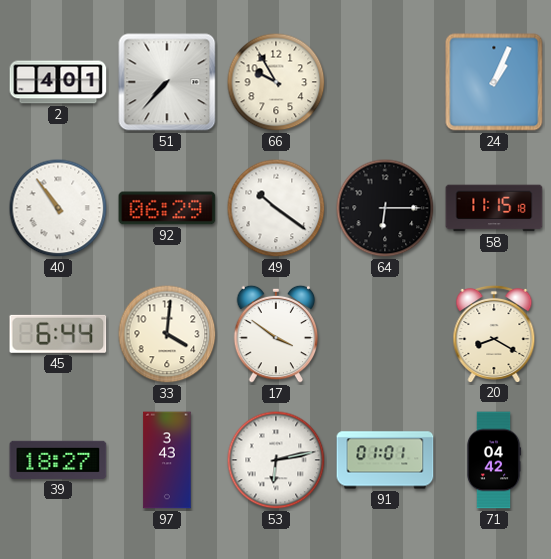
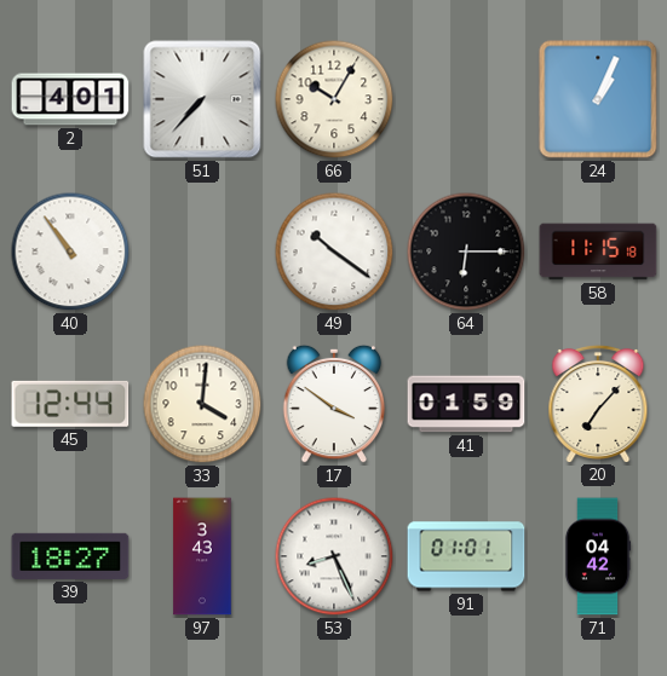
66: 9:55 -> 10:05 (334, 99)
92: 06:29 -> none (167, 208)
45: 6:44 -> 12:44 (70, 404)
41: none -> 01:59 (466, 404)
20: 8:20 -> 7:07 (598, 403)
53: 6:13 -> 8:26 (334, 556)
